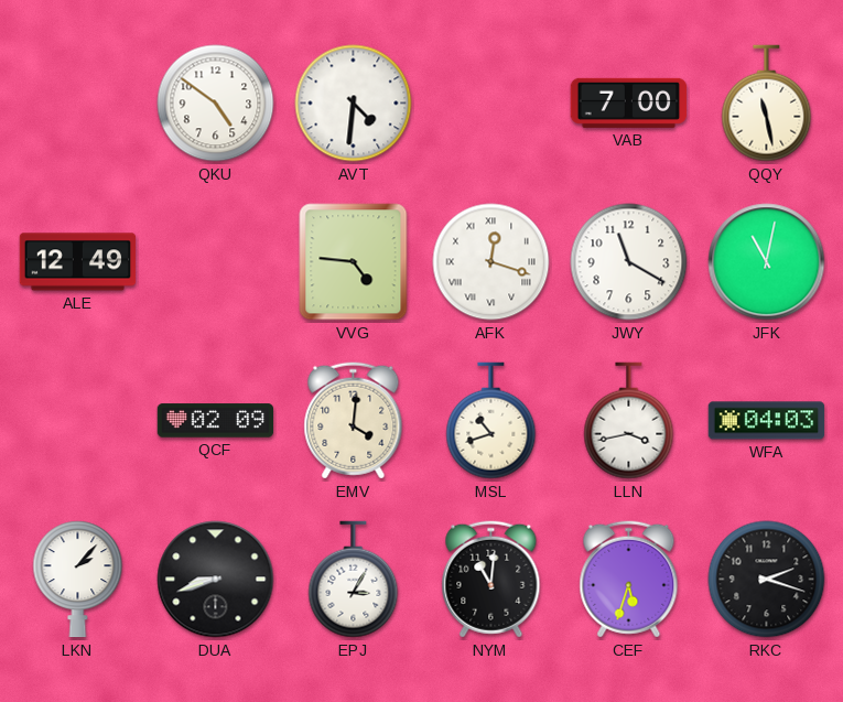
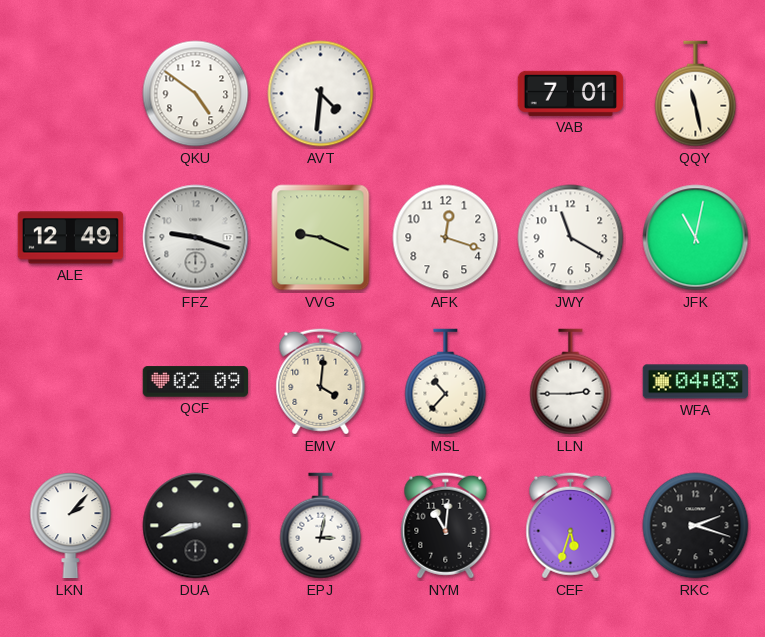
VAB: 7:00 -> 7:01 (571, 93)
FFZ: none -> 9:18 (196, 238)
VVG: 4:46 -> 9:19 (321, 238)
AFK numerals: Roman -> Arabic (446, 238)
MSL: 10:42 -> 10:37 (446, 382)
LLN: 3:43 -> 2:45 (571, 382)
EPJ: 3:05 -> 3:02 (321, 526)
